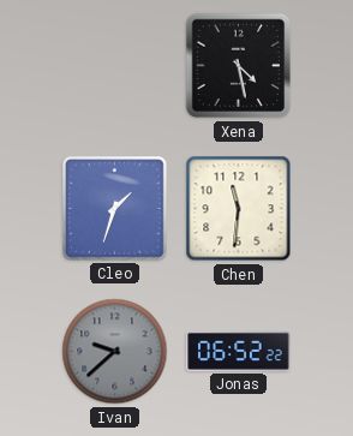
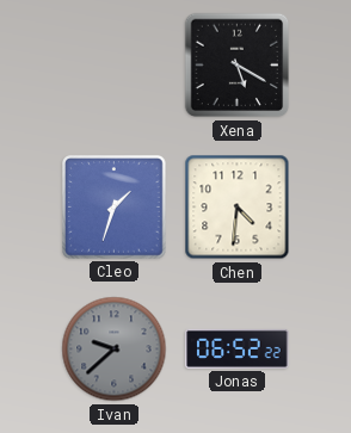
Xena: 4:28 -> 5:20 (238, 66)
Chen: 11:31 -> 4:31 (238, 208)
